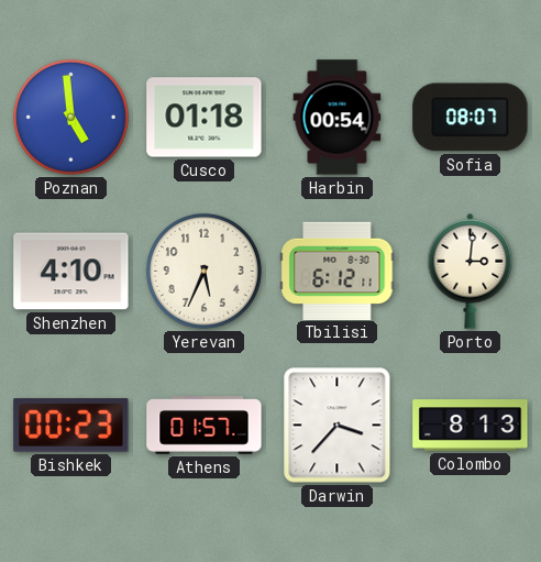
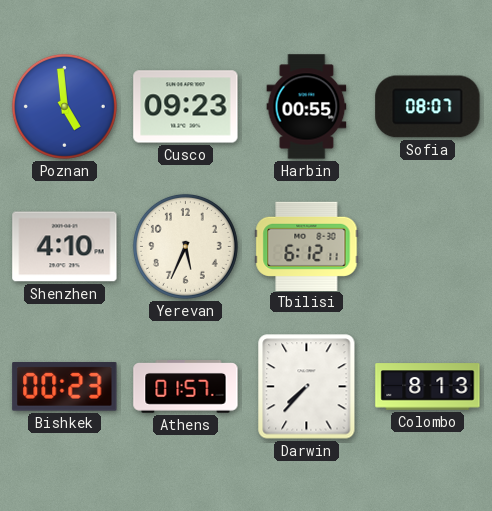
Cusco: 01:18 -> 09:23 (186, 107)
Harbin: 00:54 -> 00:55 (307, 107)
Porto: 3:01 -> none (471, 271)
Darwin: 3:37 -> 7:37 (307, 387)
